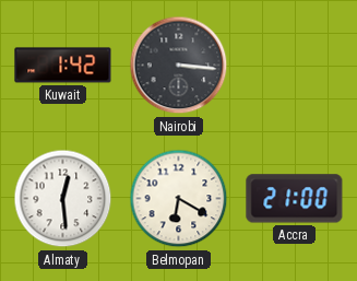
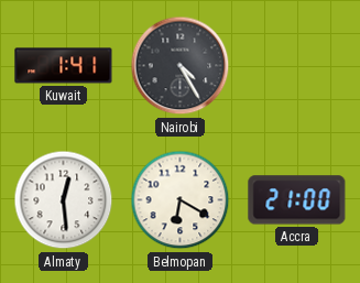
Kuwait: 1:42 -> 1:41 (64, 66)
Nairobi: 3:16 -> 4:25 (181, 66)
